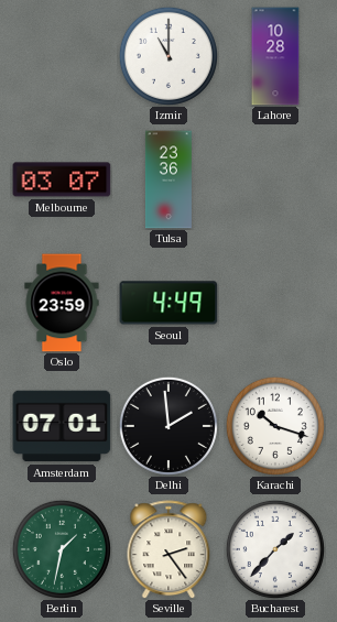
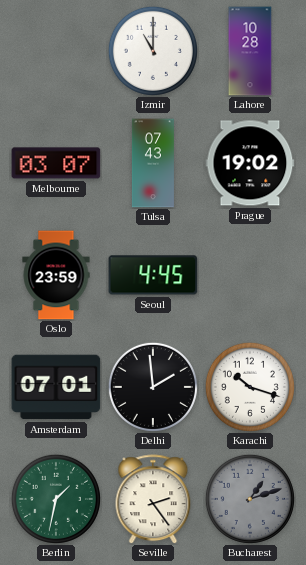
Tulsa: 23:36 -> 07:43 (153, 163)
Prague: none -> 19:02 (250, 163)
Seoul: 4:49 -> 4:45 (153, 275)
Bucharest: 1:37 -> 1:12 (250, 499)
Bucharest dial: white -> grey (250, 499)
